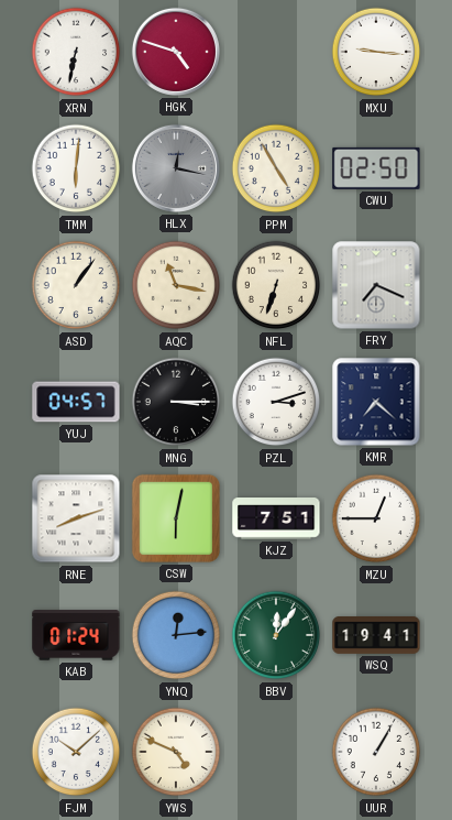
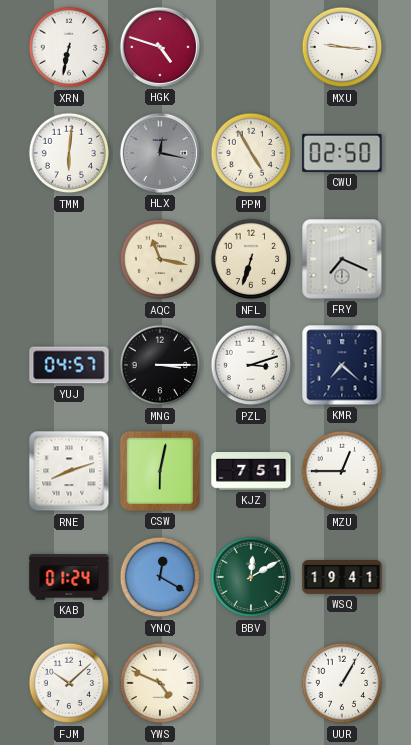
ASD: 1:06 -> none (76, 285)
YNQ: 12:14 -> 12:20 (160, 577)
BBV: 12:06 -> 12:10 (251, 577)
